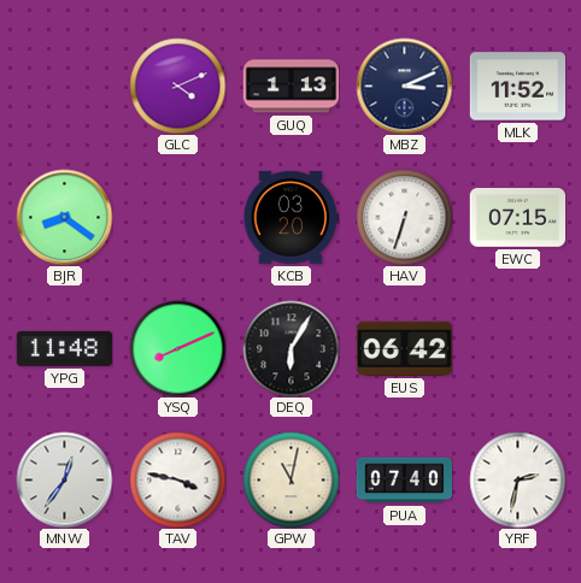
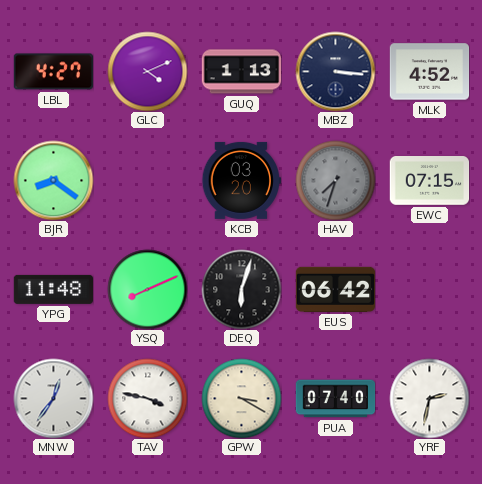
LBL: none -> 4:27 (53, 72)
MBZ: 3:11 -> 3:16 (335, 71)
MLK: 11:52 -> 4:52 (429, 72)
HAV: 6:33 -> 7:33 (335, 180)
HAV dial: white -> grey (335, 180)
DEQ: 6:05 -> 6:03 (241, 289)
GPW: 11:02 -> 3:20 (241, 398)
